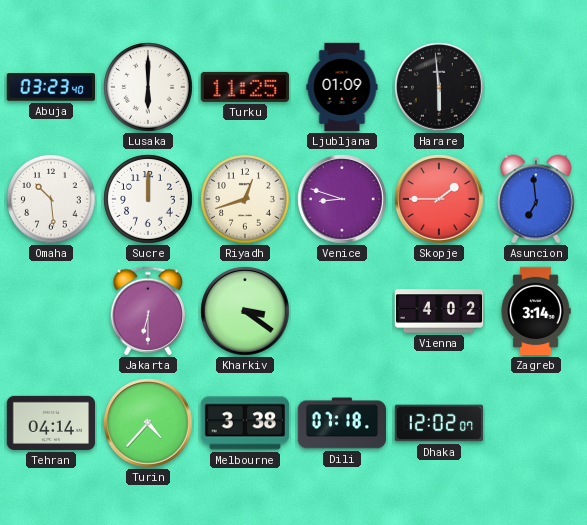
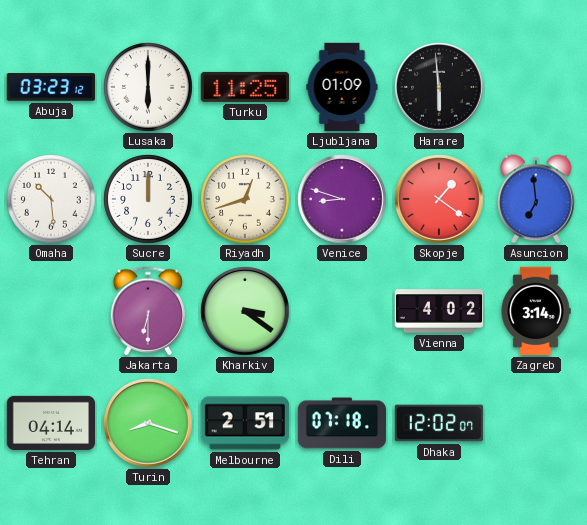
Abuja: 03:23:40 -> 03:23:12 (50, 87)
Skopje: 1:45 -> 1:21 (439, 199)
Turin: 4:37 -> 8:18 (148, 423)
Melbourne: 3:38 -> 2:51 (244, 423)
